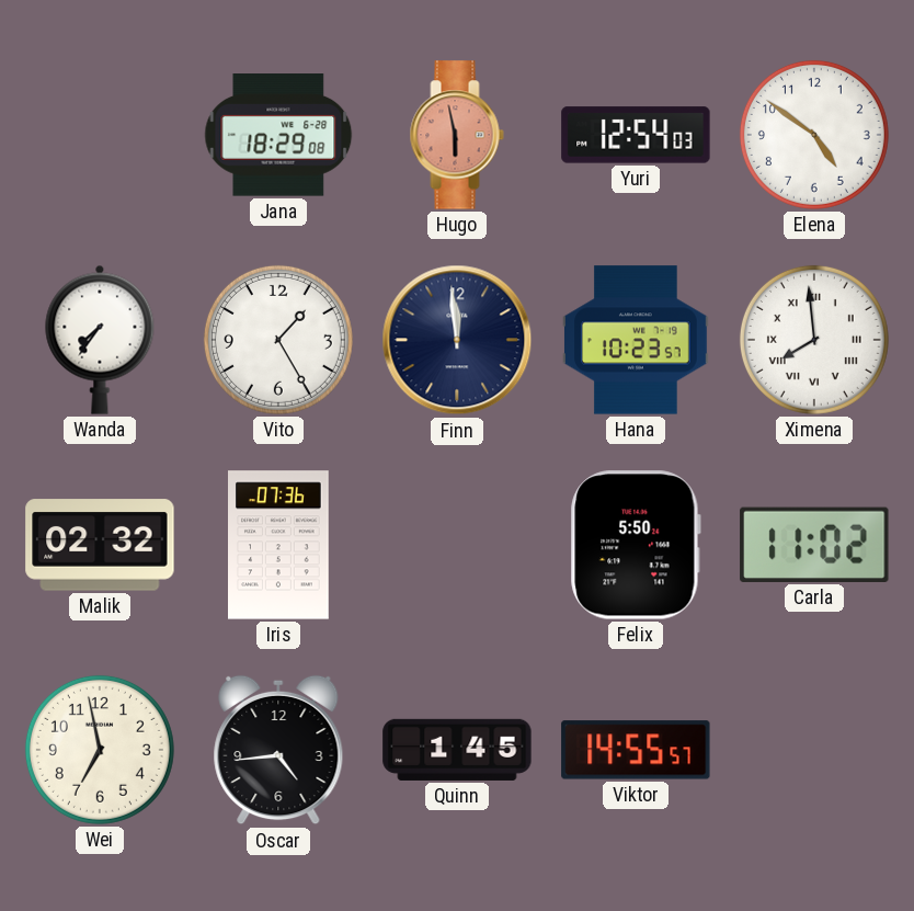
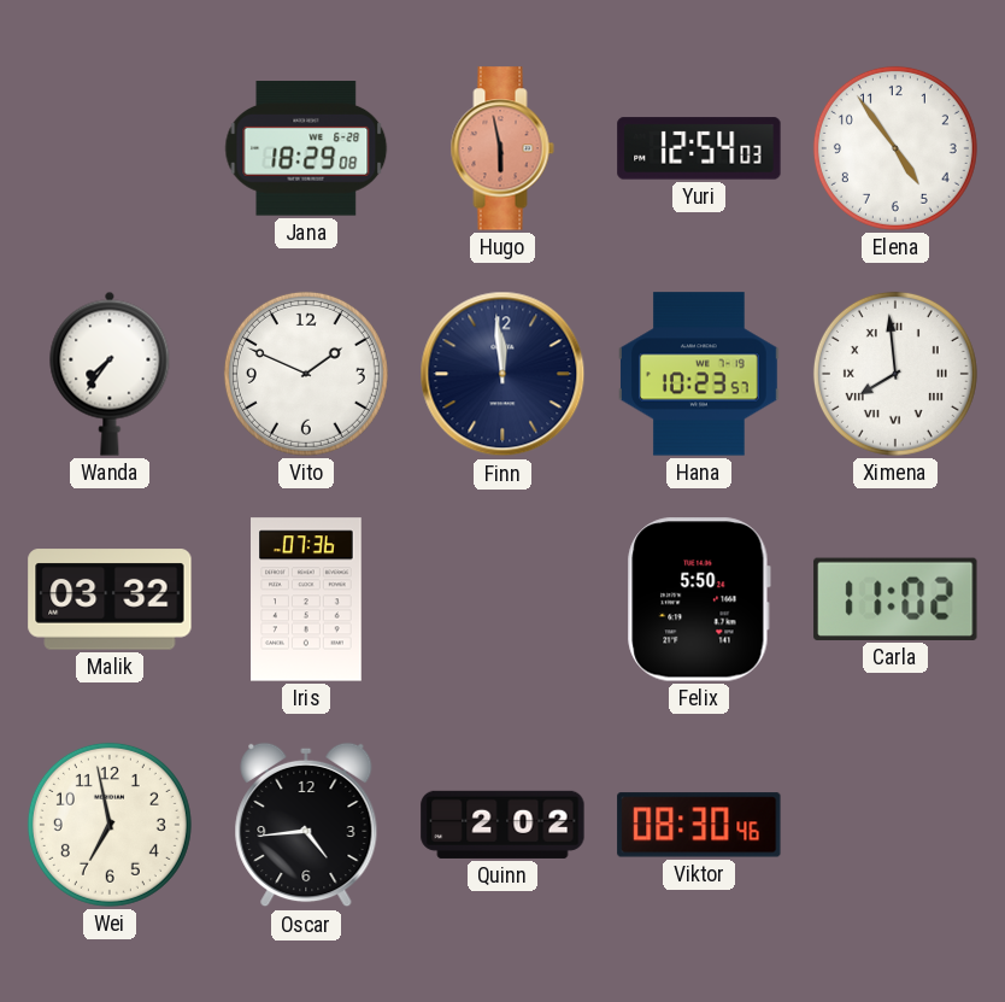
Elena: 4:51 -> 4:54 (895, 148)
Vito: 1:25 -> 1:49 (306, 374)
Malik: 02:32 -> 03:32 (110, 599)
Quinn: 1:45 -> 2:02 (502, 825)
Viktor: 14:55 -> 08:30 (699, 825)
